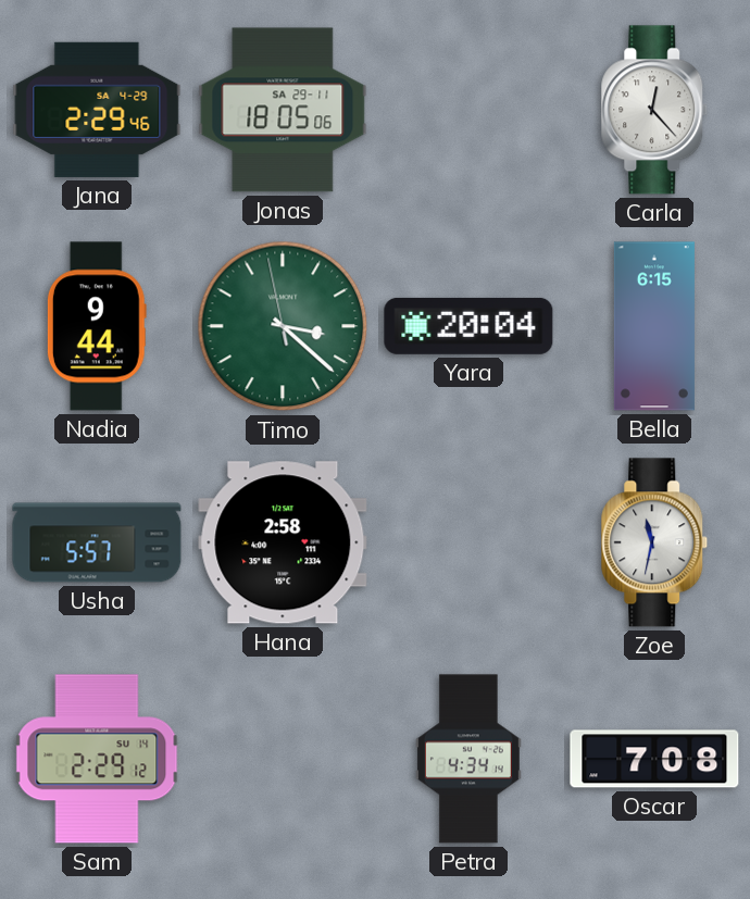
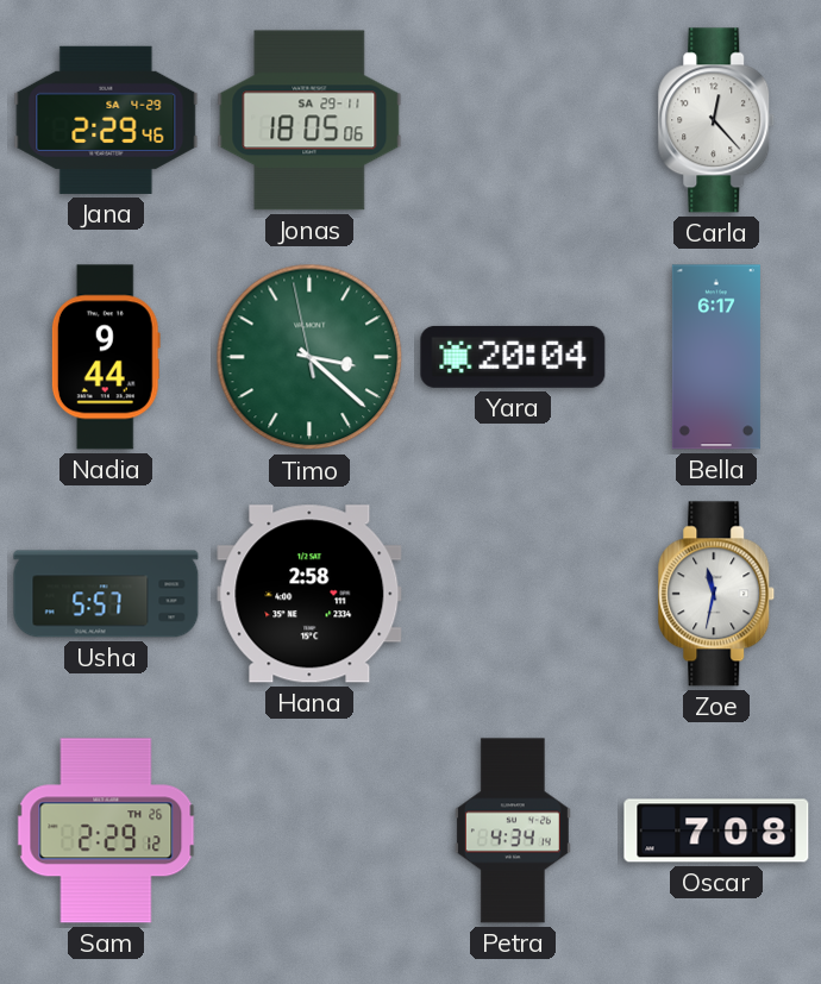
Bella: 6:15 -> 6:17 (716, 357)
Sam date: SU 14 -> TH 26 (106, 831)
